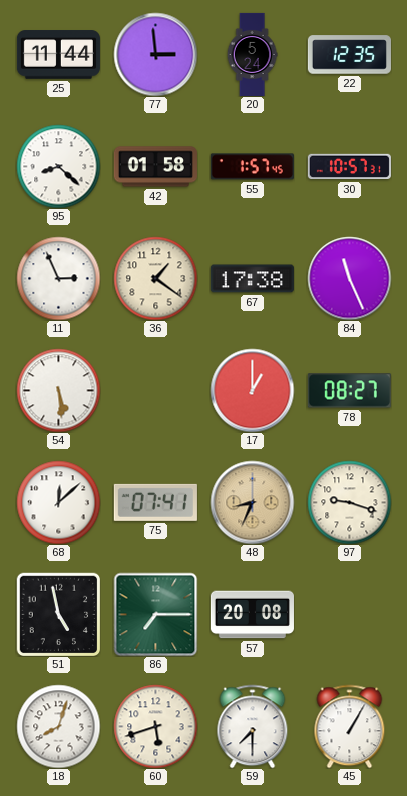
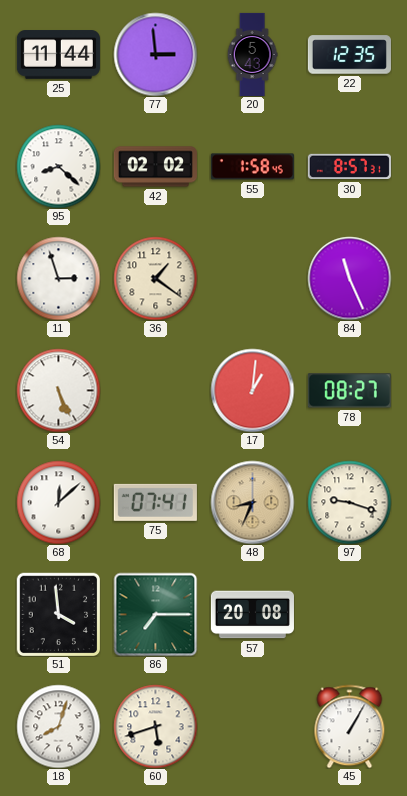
20: 5:24 -> 5:43 (252, 54)
42: 01:58 -> 02:02 (155, 167)
55: 1:57 -> 1:58 (252, 167)
30: 10:57 -> 8:57 (349, 167)
11: 2:56 -> 2:57 (58, 278)
67: 17:38 -> none (252, 279)
54: 5:29 -> 5:26 (58, 390)
17: 1:00 -> 1:01 (252, 390)
51: 4:58 -> 3:59 (58, 614)
59: 7:30 -> none (253, 726)
